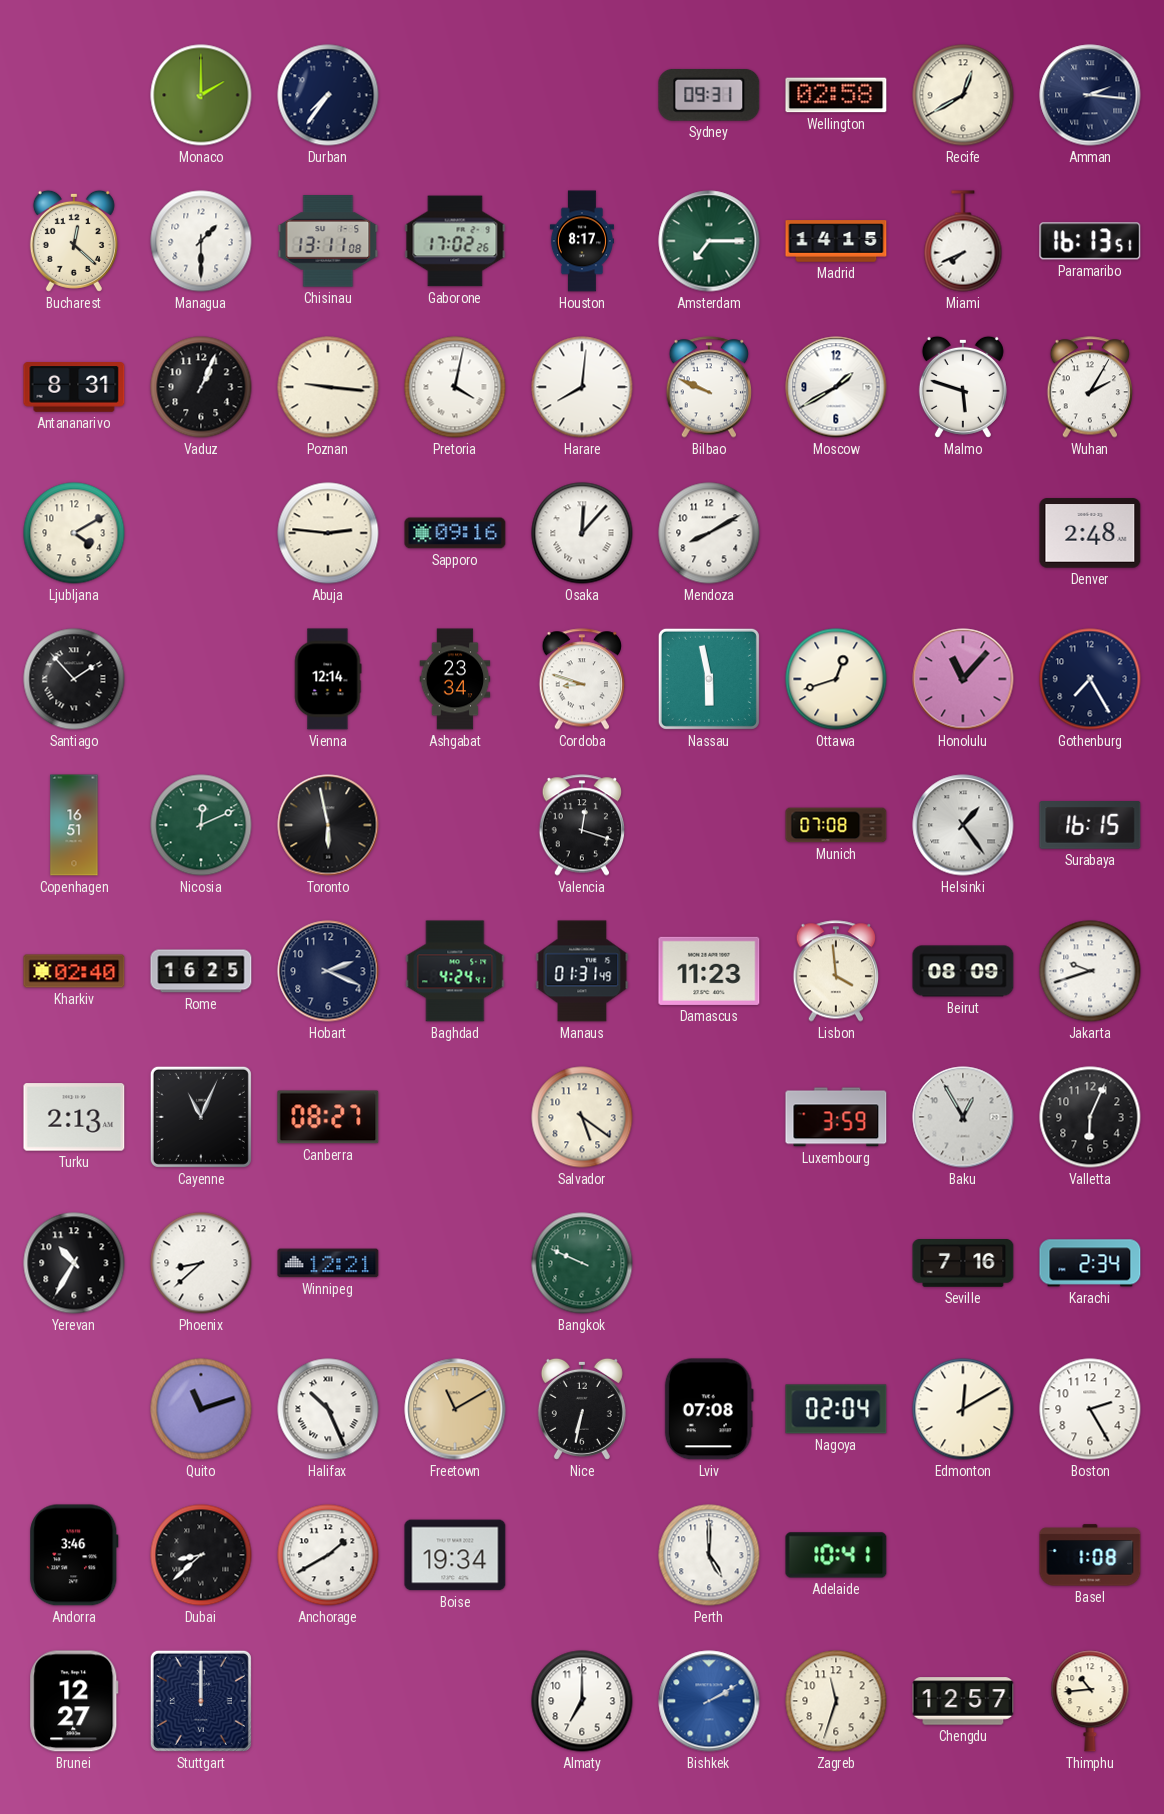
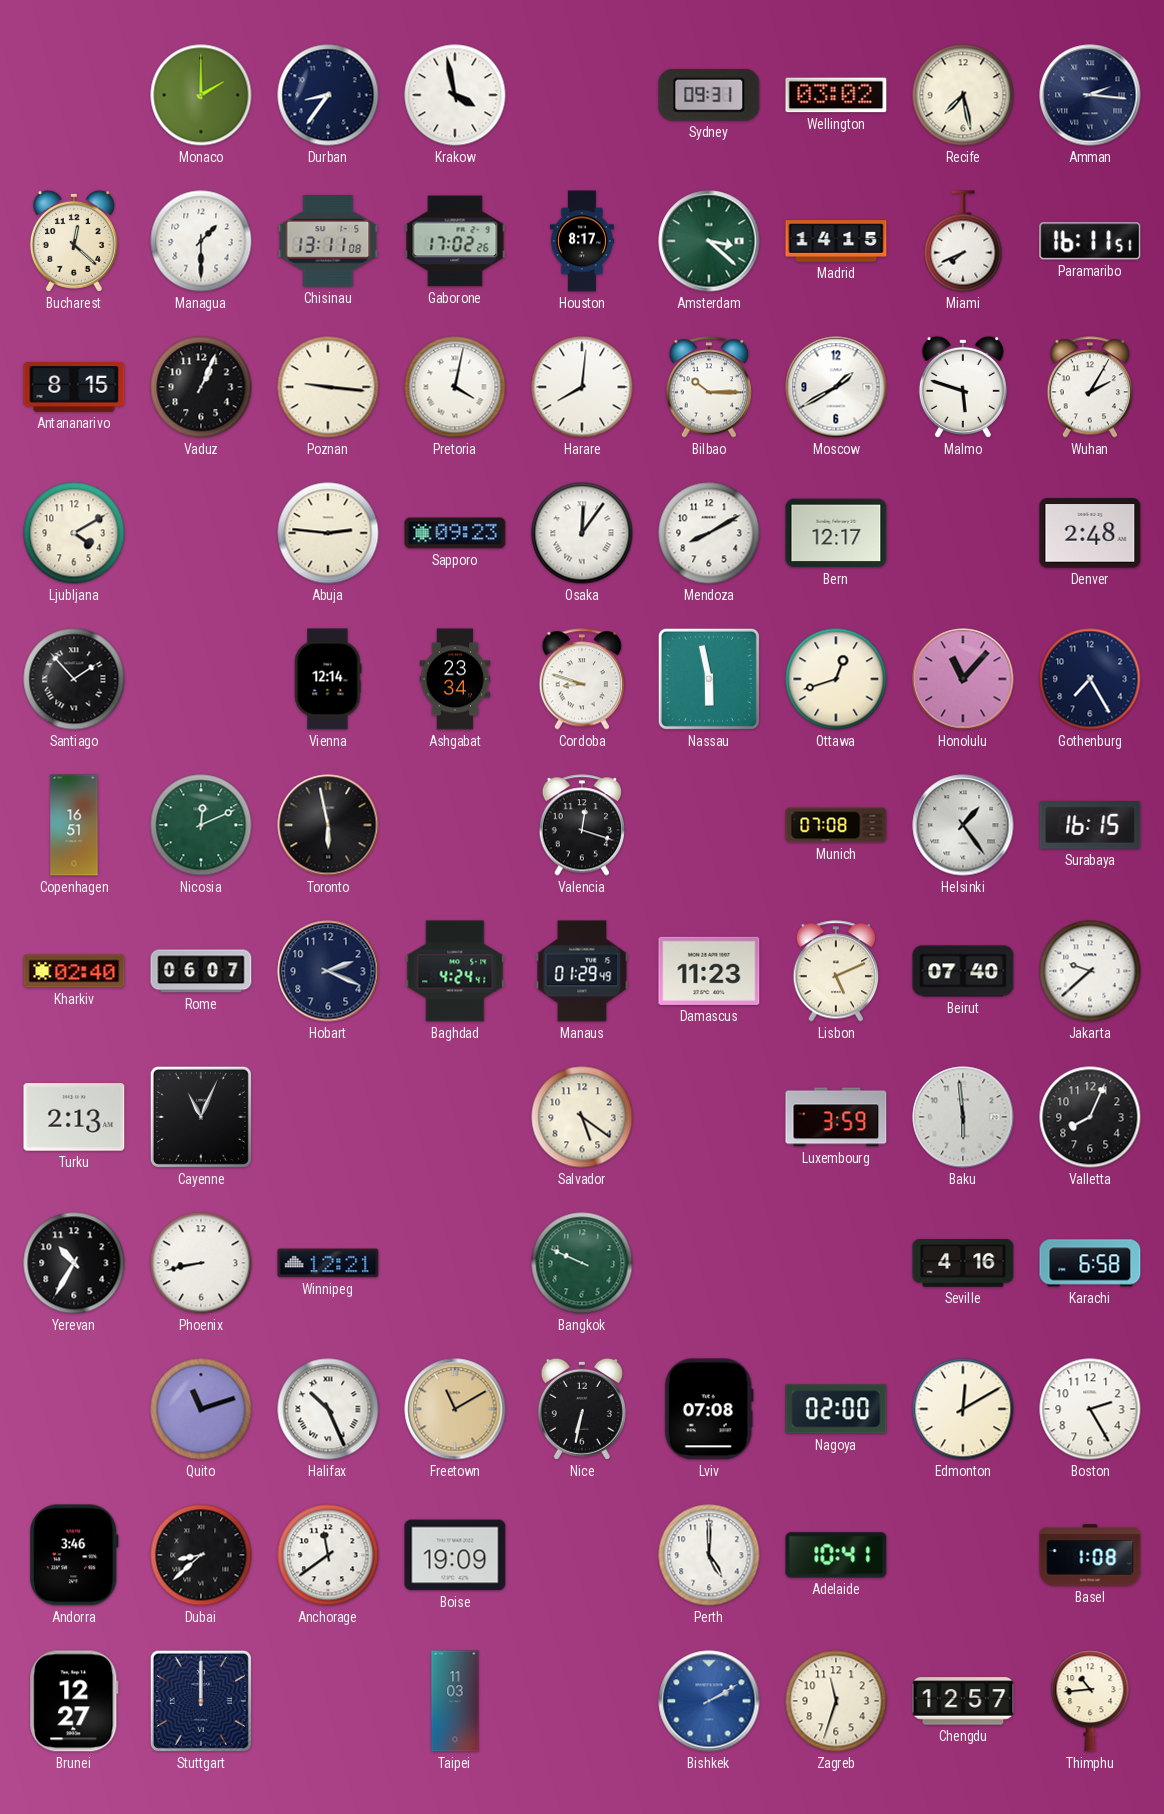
Durban: 7:36 -> 8:36 (328, 95)
Krakow: none -> 3:58 (455, 95)
Wellington: 02:58 -> 03:02 (836, 95)
Recife: 12:40 -> 7:28 (963, 95)
Amsterdam: 7:15 -> 3:22 (709, 241)
Paramaribo: 16:13 -> 16:11 (1090, 241)
Antananarivo: 8:31 -> 8:15 (74, 388)
Bilbao: 9:49 -> 10:15 (709, 387)
Sapporo: 09:16 -> 09:23 (455, 533)
Osaka: 12:07 -> 12:06 (582, 533)
Bern: none -> 12:17 (836, 533)
Rome: 16:25 -> 06:07 (201, 971)
Manaus: 01:31 -> 01:29 (582, 971)
Lisbon: 3:59 -> 5:11 (836, 971)
Beirut: 08:09 -> 07:40 (963, 971)
Jakarta: 9:42 -> 9:38 (1090, 971)
Canberra: 08:27 -> none (328, 1117)
Baku: 12:55 -> 5:59 (963, 1117)
Valletta: 6:04 -> 8:04 (1090, 1117)
Phoenix: 8:38 -> 8:43 (201, 1263)
Seville: 7:16 -> 4:16 (963, 1263)
Karachi: 2:34 -> 6:58 (1090, 1263)
Nagoya: 02:04 -> 02:00 (836, 1409)
Anchorage: 1:40 -> 11:39 (328, 1555)
Boise: 19:34 -> 19:09 (455, 1555)
Taipei: none -> 11:03 (455, 1701)
Almaty: 7:00 -> none (582, 1701)
